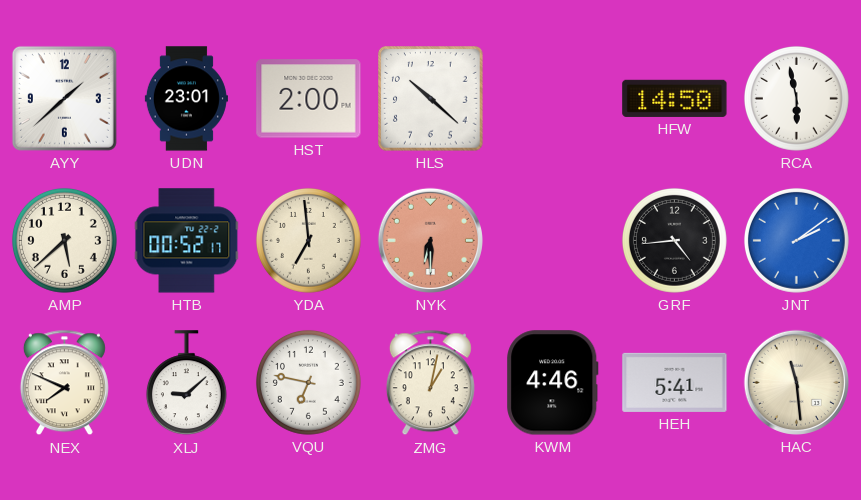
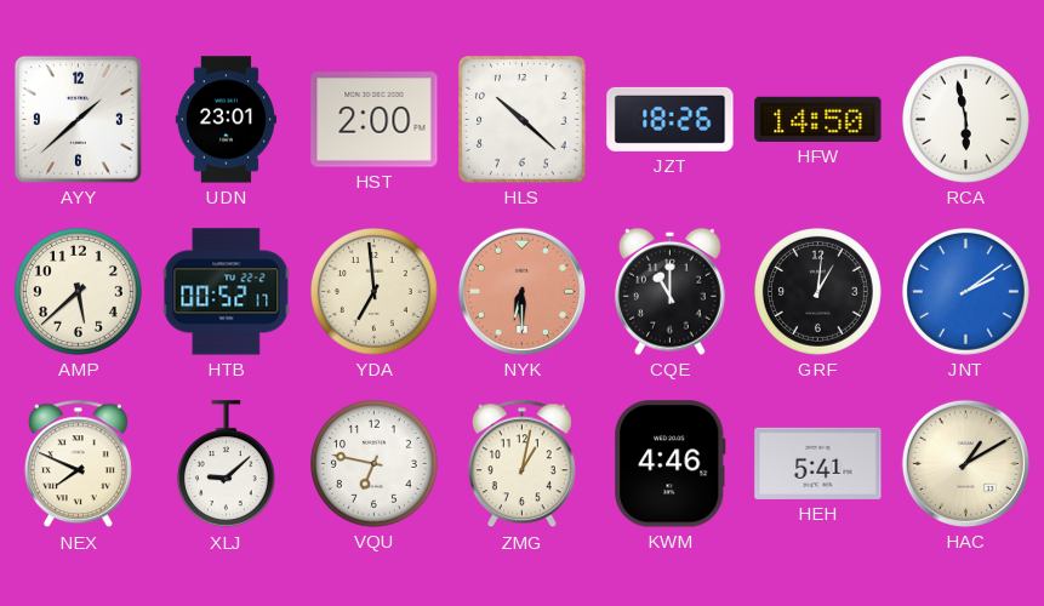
JZT: none -> 18:26 (671, 119)
CQE: none -> 11:00 (671, 291)
GRF: 4:44 -> 1:01 (817, 291)
HAC: 11:29 -> 1:10 (965, 463)
